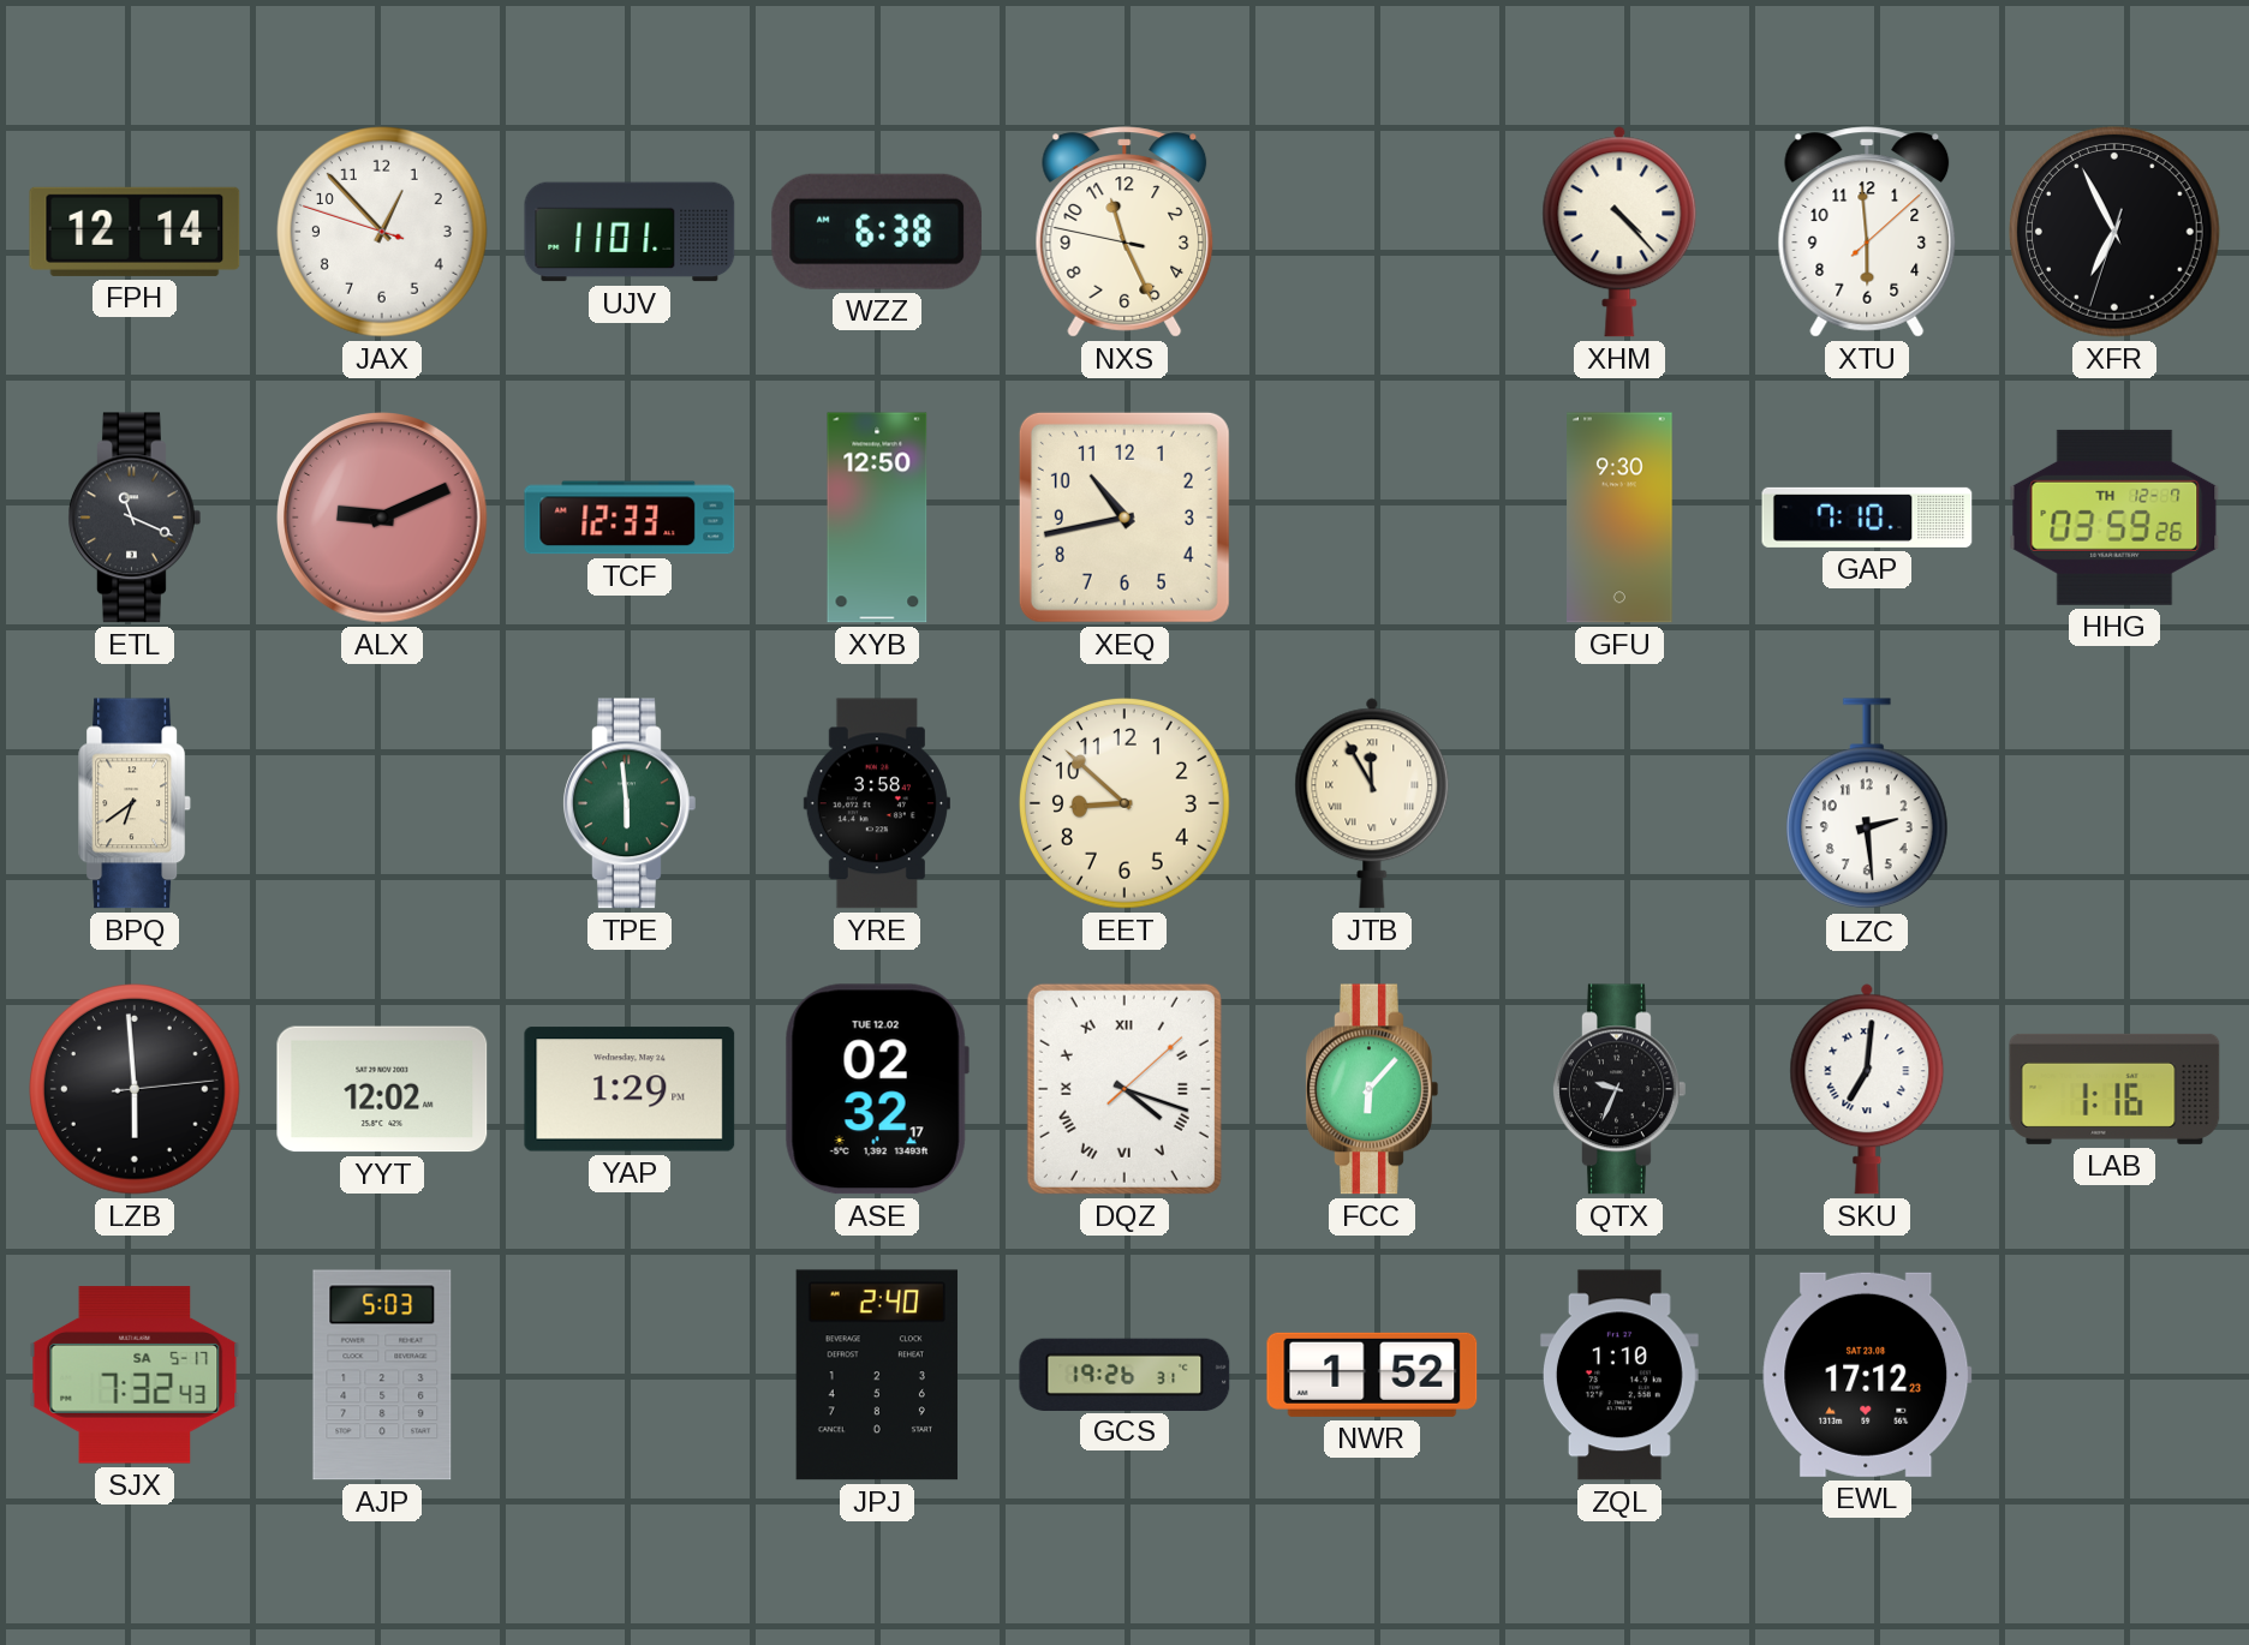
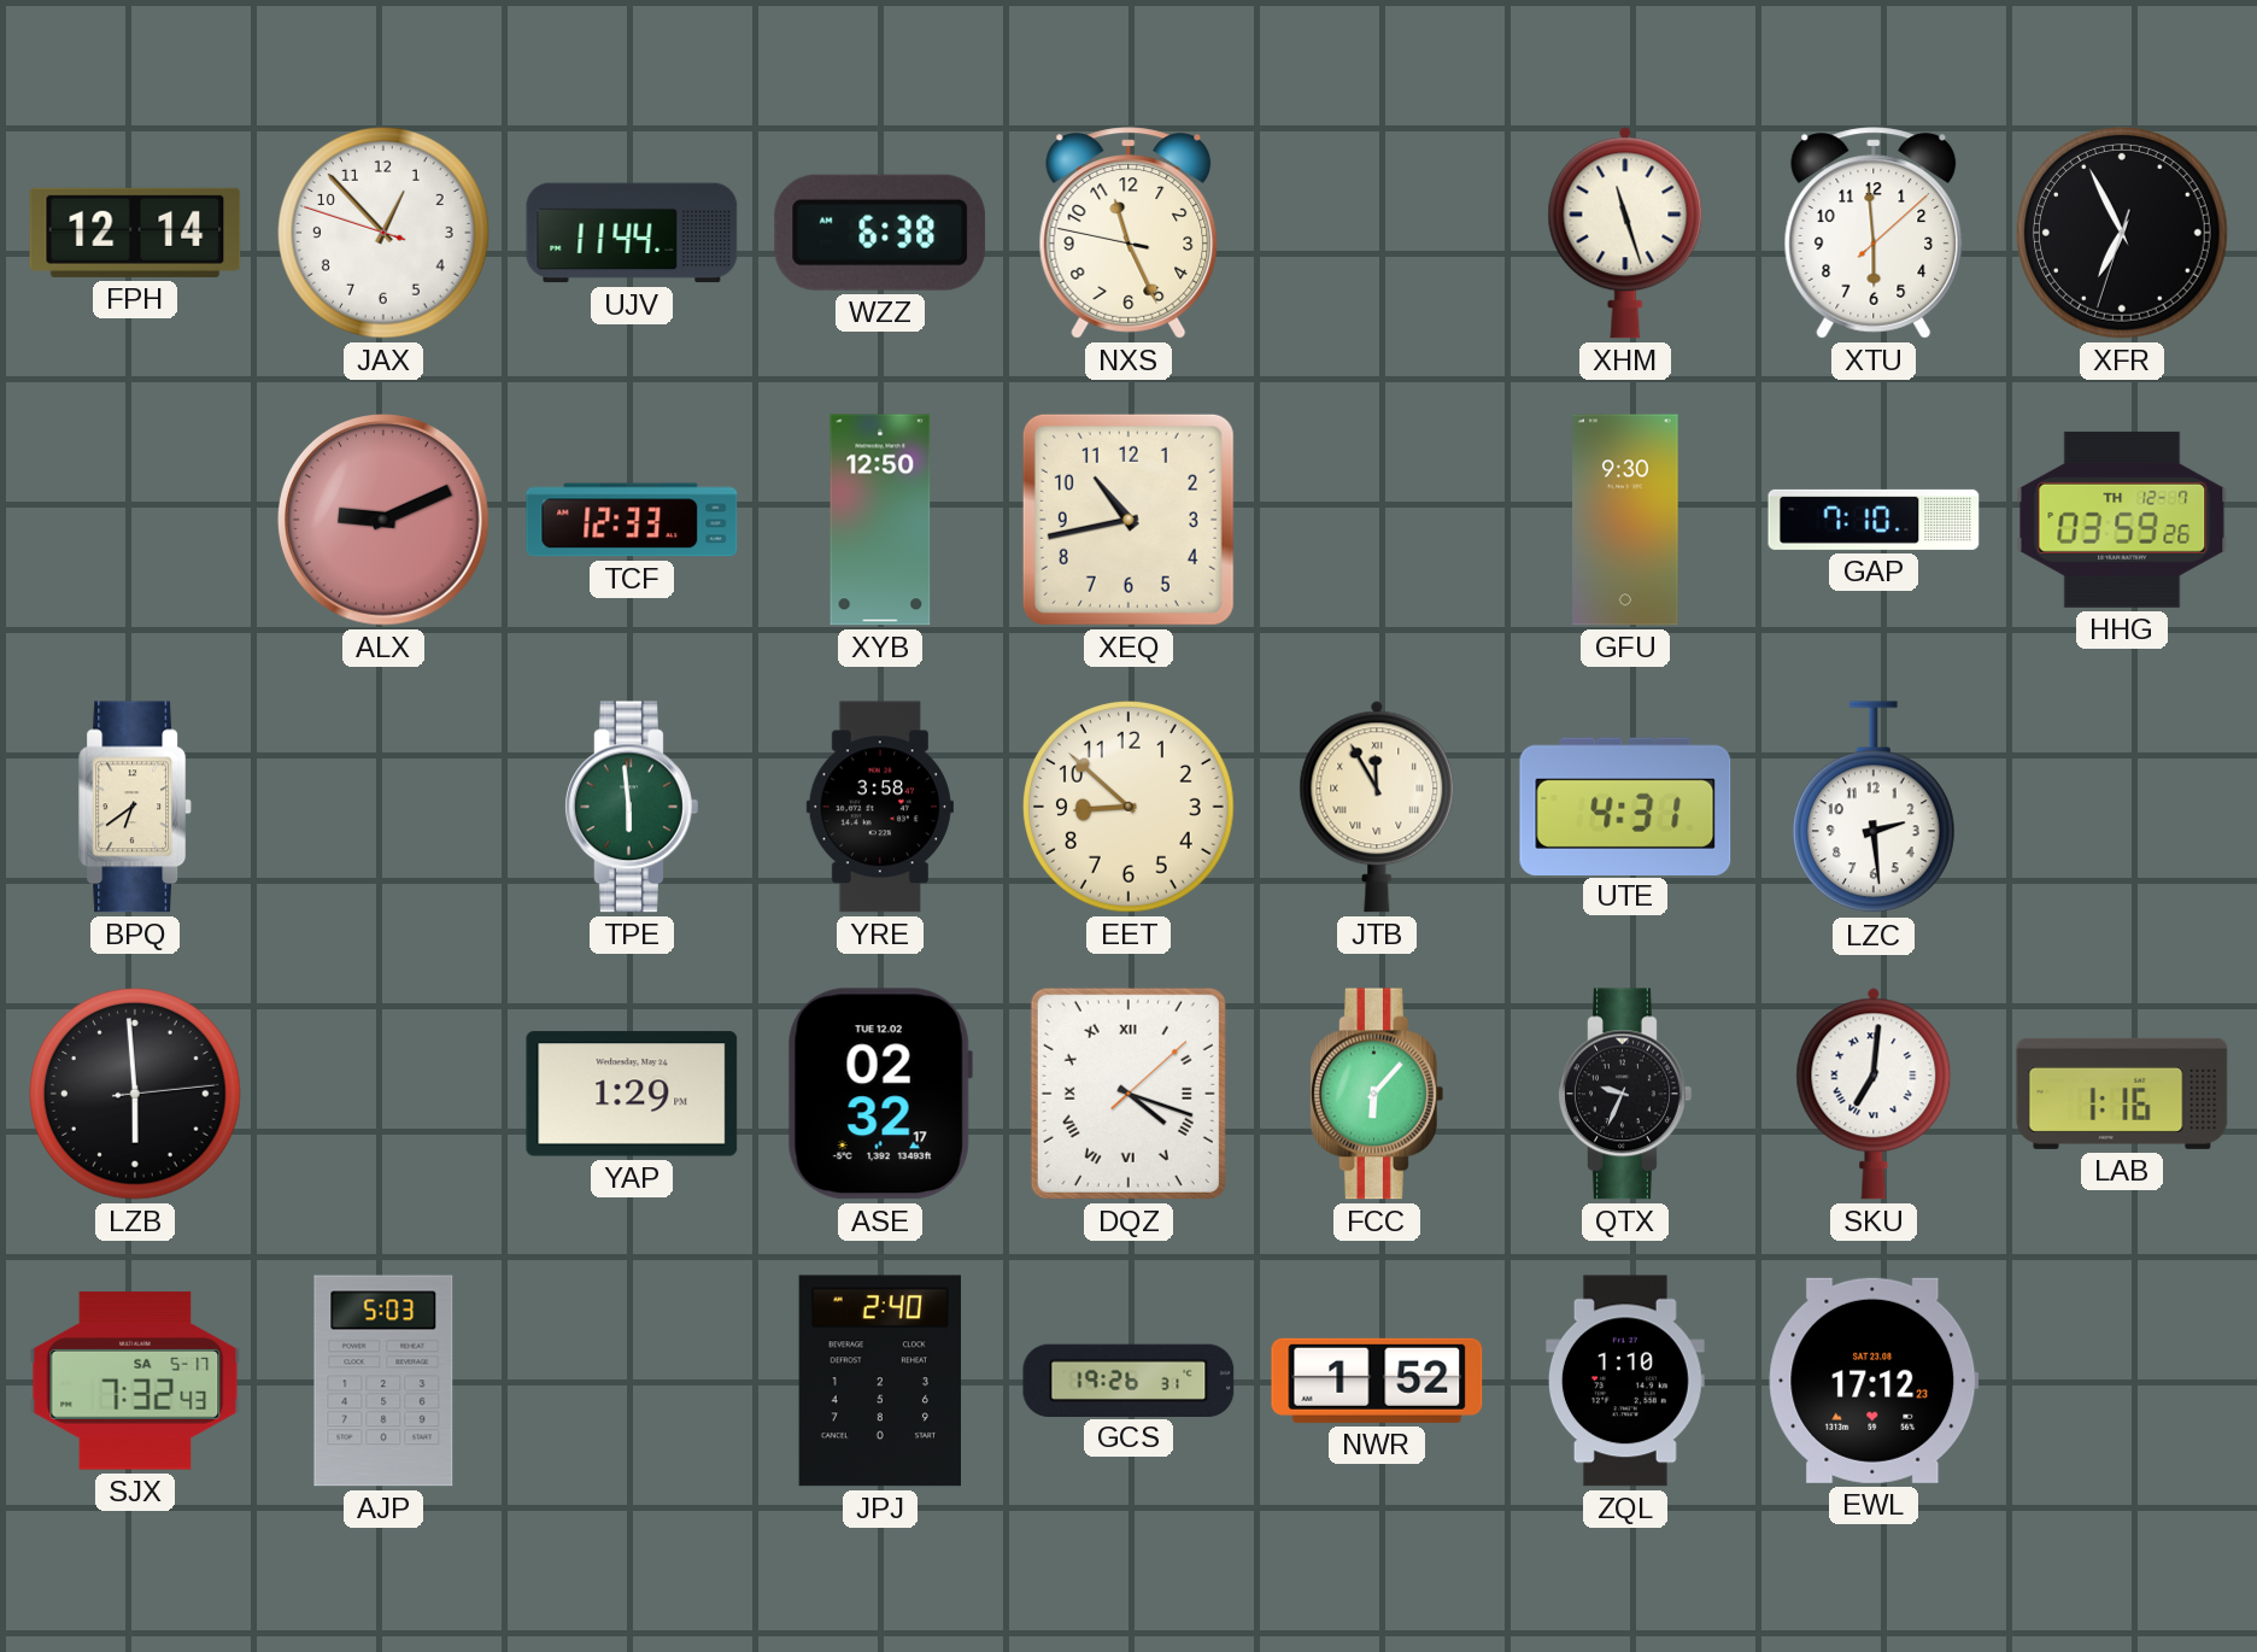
UJV: 11:01 -> 11:44 (632, 233)
XHM: 4:23 -> 11:27 (1625, 233)
ETL: 11:19 -> none (135, 518)
UTE: none -> 4:31 (1625, 806)
YYT: 12:02 -> none (382, 1089)
